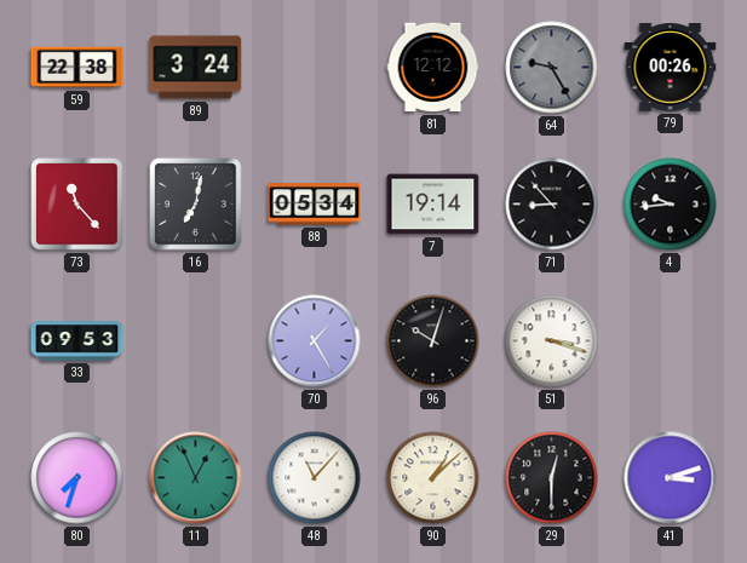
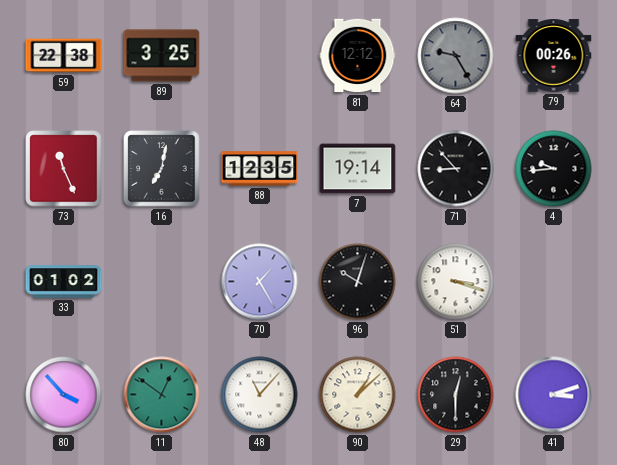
89: 3:24 -> 3:25 (162, 56)
73: 11:23 -> 11:26 (64, 169)
88: 05:34 -> 12:35 (260, 169)
33: 09:53 -> 01:02 (64, 282)
80: 7:33 -> 3:53 (64, 395)
11: 12:56 -> 12:51 (162, 395)
